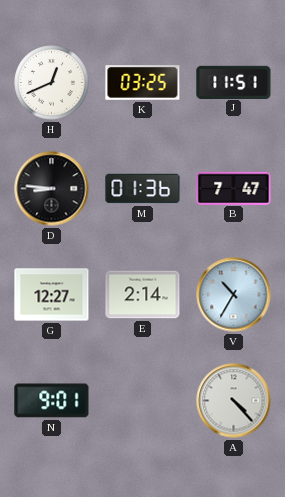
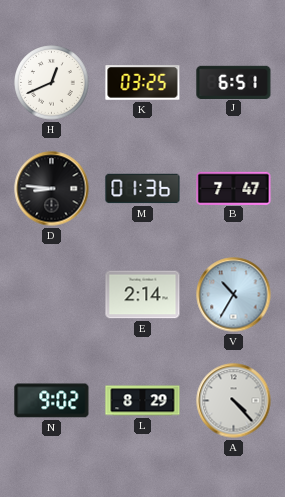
J: 11:51 -> 6:51 (234, 82)
G: 12:27 -> none (52, 295)
N: 9:01 -> 9:02 (52, 401)
L: none -> 8:29 (143, 401)
